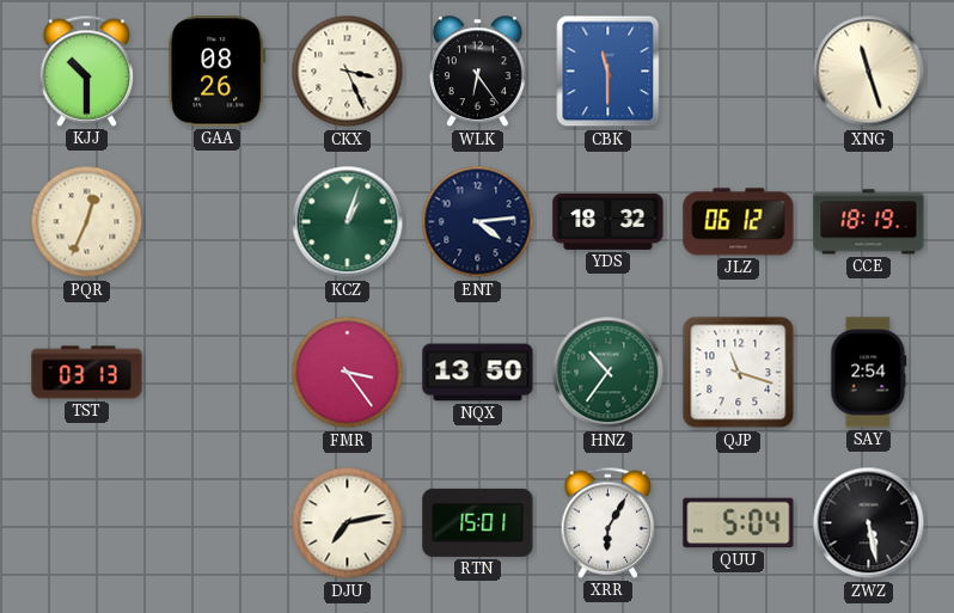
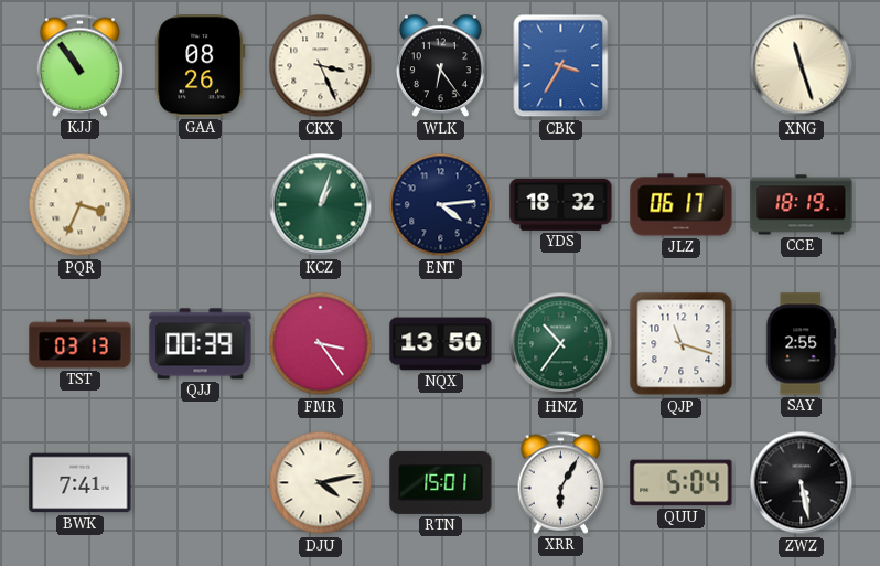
KJJ: 10:30 -> 10:54 (81, 65)
CBK: 11:30 -> 3:35 (561, 66)
PQR: 12:34 -> 3:34 (81, 205)
JLZ: 06:12 -> 06:17 (682, 205)
QJJ: none -> 00:39 (201, 344)
SAY: 2:54 -> 2:55 (802, 344)
BWK: none -> 7:41 (81, 483)
DJU: 7:13 -> 4:13 (321, 483)
